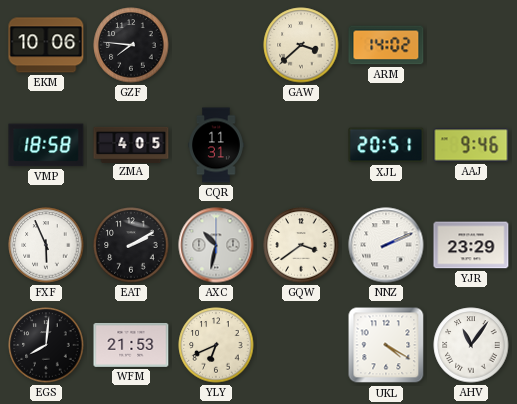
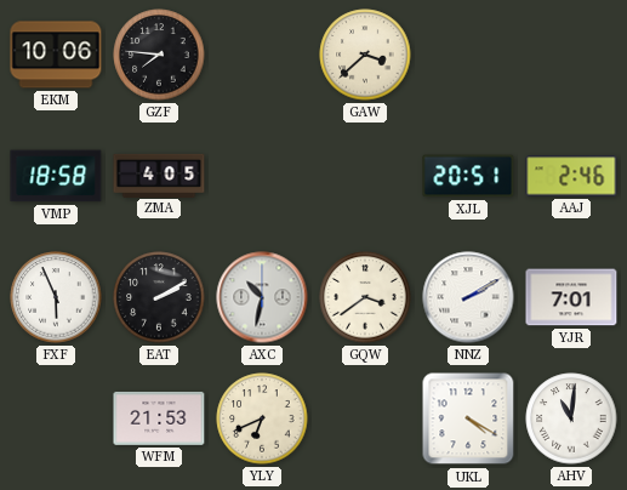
ARM: 14:02 -> none (386, 45)
CQR: 11:31 -> none (217, 145)
AAJ: 9:46 -> 2:46 (571, 176)
NNZ: 2:11 -> 2:10 (468, 297)
YJR: 23:29 -> 7:01 (571, 297)
EGS: 8:01 -> none (46, 345)
AHV: 11:06 -> 11:01 (571, 418)
